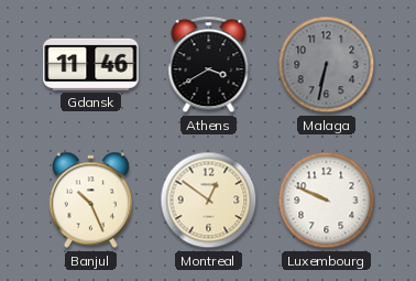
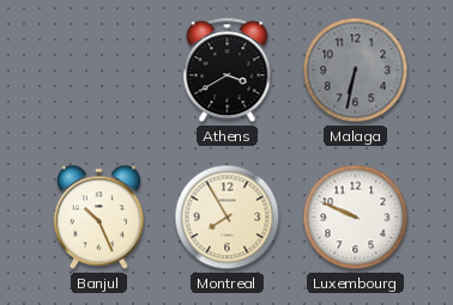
Gdansk: 11:46 -> none (91, 64)
Montreal: 12:51 -> 7:55 (228, 218)
